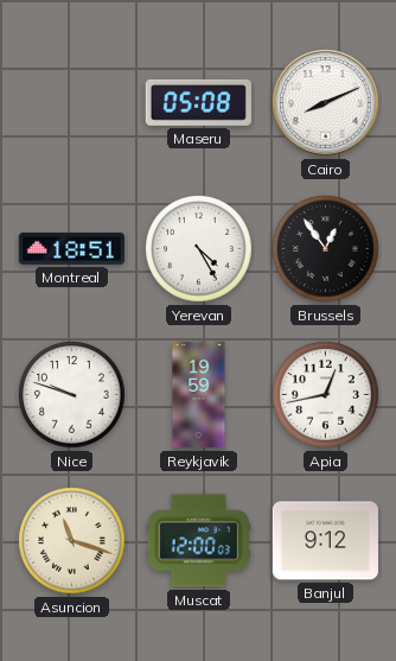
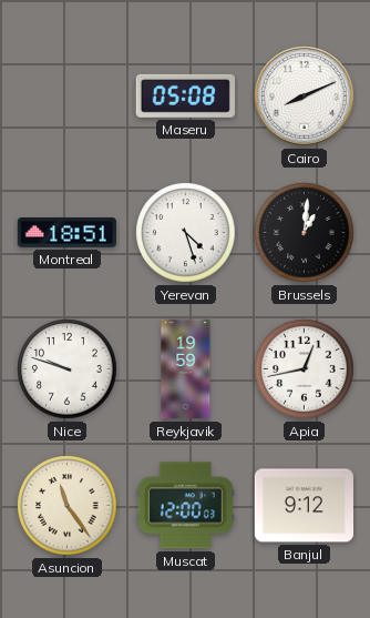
Yerevan: 4:25 -> 4:27 (186, 233)
Brussels: 12:54 -> 1:01 (305, 233)
Asuncion: 11:18 -> 11:24 (68, 506)
